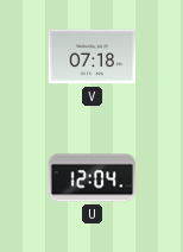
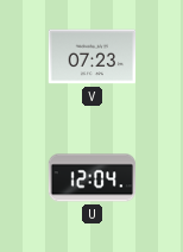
V: 07:18 -> 07:23 (93, 57)
